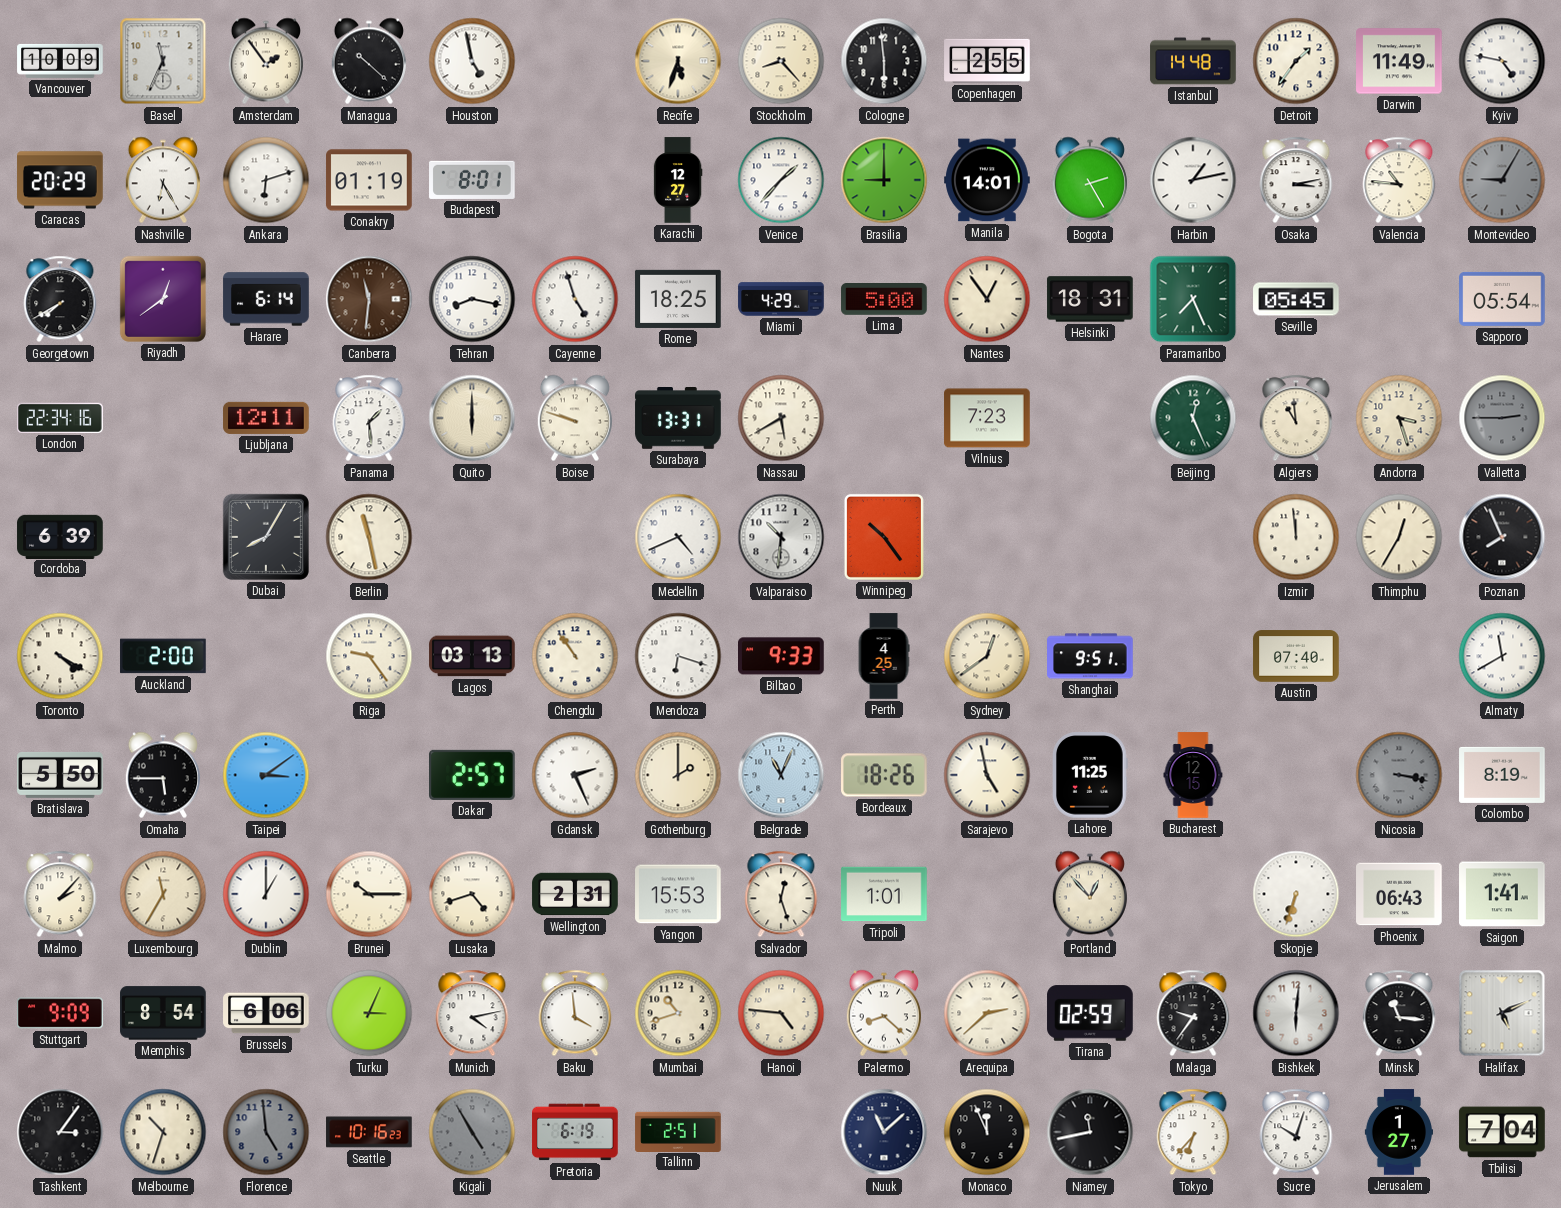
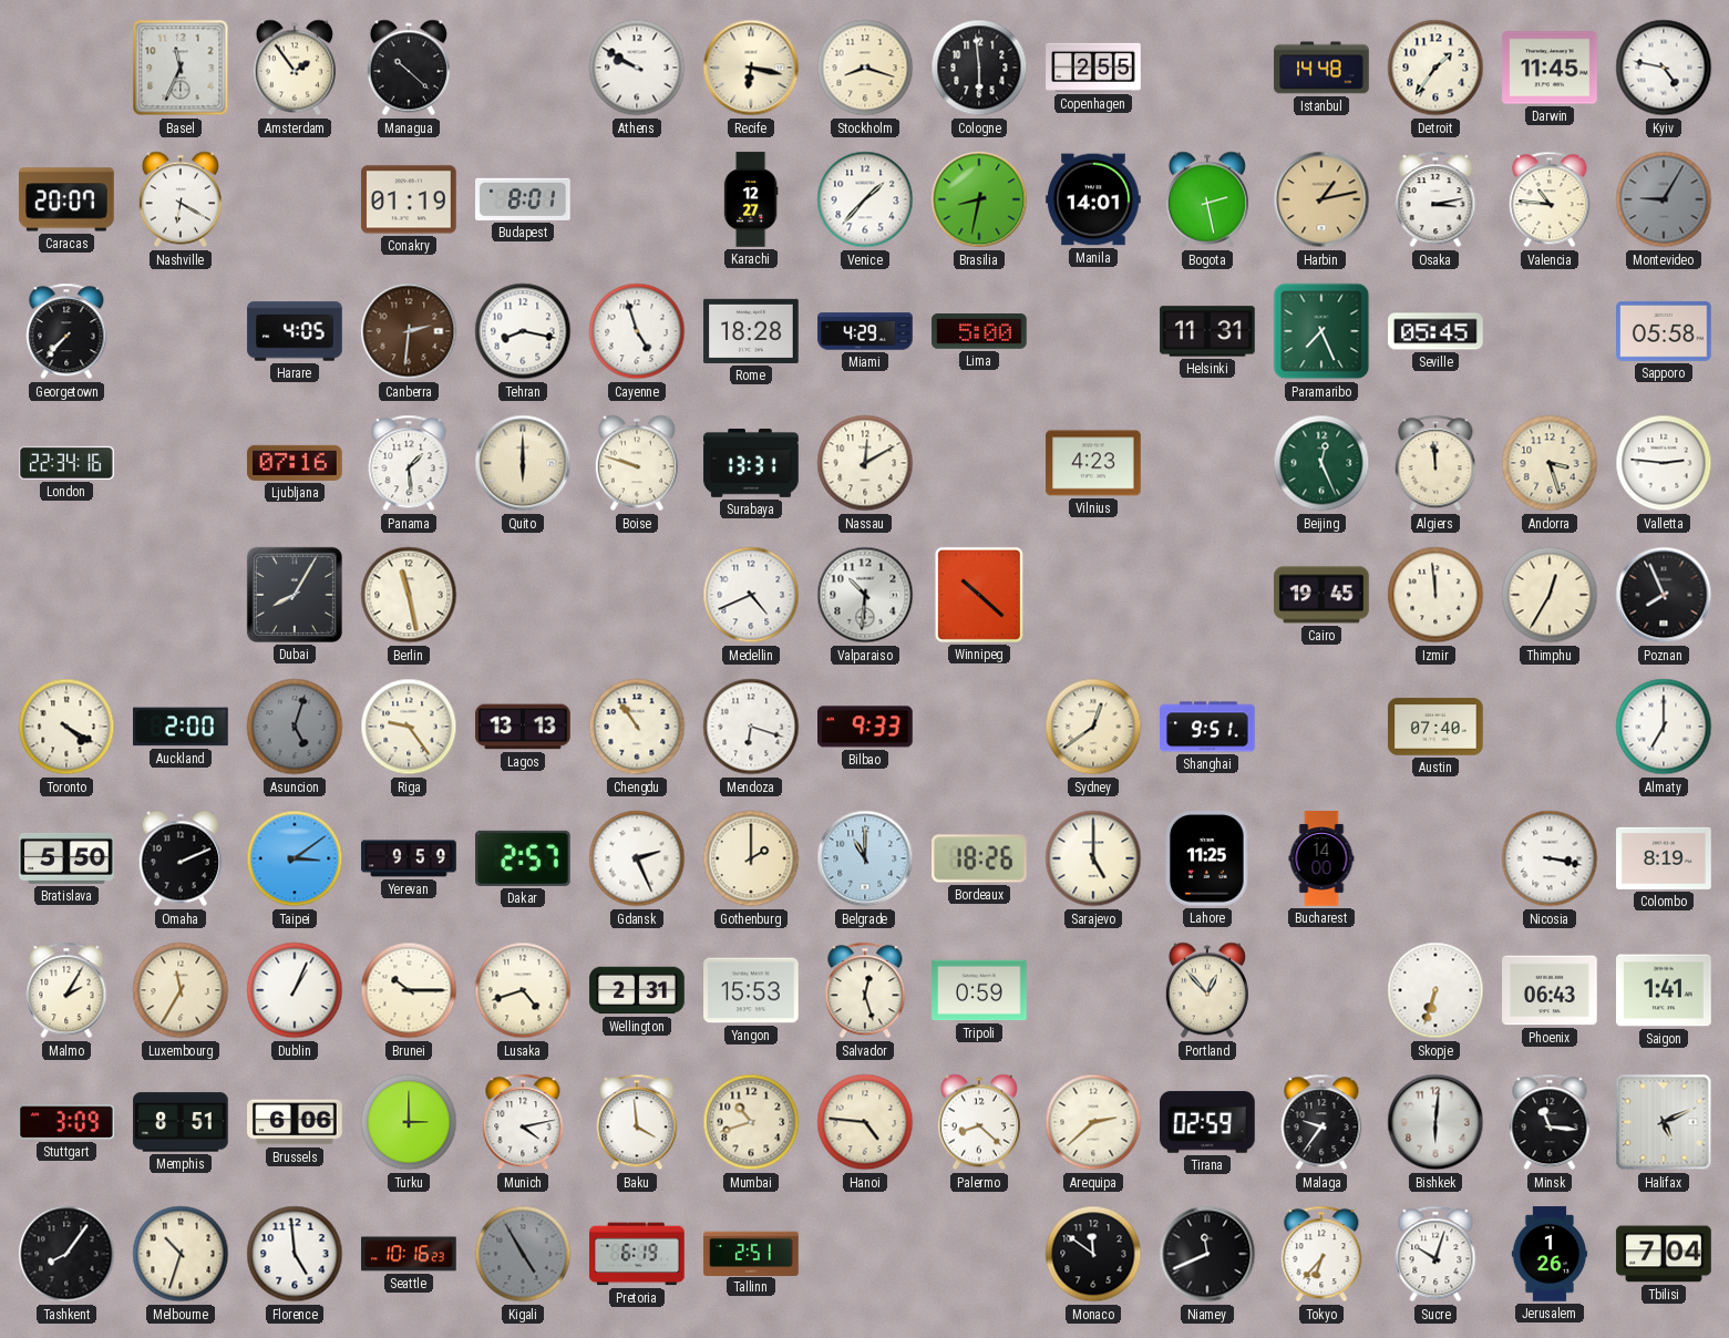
Vancouver: 10:09 -> none (60, 61)
Houston: 4:58 -> none (472, 61)
Athens: none -> 9:50 (637, 68)
Recife: 5:33 -> 6:17 (751, 68)
Stockholm: 8:23 -> 8:18 (865, 68)
Darwin: 11:49 -> 11:45 (1550, 68)
Caracas: 20:29 -> 20:07 (66, 199)
Nashville: 6:25 -> 6:20 (181, 199)
Ankara: 6:12 -> none (266, 180)
Brasilia: 9:00 -> 8:32 (979, 199)
Bogota: 2:25 -> 2:28 (1207, 199)
Harbin dial: white -> champagne (1321, 199)
Georgetown: 7:40 -> 7:37 (66, 331)
Riyadh: 12:39 -> none (163, 299)
Harare: 6:14 -> 4:05 (295, 331)
Canberra: 11:31 -> 2:31 (409, 331)
Rome: 18:25 -> 18:28 (751, 331)
Nantes: 12:54 -> none (987, 299)
Helsinki: 18:31 -> 11:31 (1207, 331)
Sapporo: 05:54 -> 05:58 (1664, 331)
Ljubljana: 12:11 -> 07:16 (295, 463)
Nassau: 5:40 -> 12:10 (865, 463)
Vilnius: 7:23 -> 4:23 (1093, 463)
Algiers: 10:59 -> 11:59 (1435, 463)
Valletta: 2:45 -> 2:46 (1664, 463)
Valletta dial: grey -> white (1664, 463)
Cordoba: 6:39 -> none (60, 536)
Winnipeg: 10:24 -> 10:22 (979, 595)
Cairo: none -> 19:45 (1321, 595)
Asuncion: none -> 5:03 (295, 727)
Lagos: 03:13 -> 13:13 (523, 727)
Perth: 4:25 -> none (884, 656)
Almaty: 11:40 -> 7:00 (1664, 727)
Omaha: 5:45 -> 2:11 (181, 858)
Yerevan: none -> 9:59 (409, 858)
Belgrade: 11:04 -> 11:00 (865, 858)
Sarajevo: 4:58 -> 5:00 (1093, 858)
Bucharest: 12:15 -> 14:00 (1321, 858)
Nicosia dial: grey -> white (1550, 858)
Malmo: 2:07 -> 2:05 (66, 990)
Dublin: 1:00 -> 1:04 (295, 990)
Tripoli: 1:01 -> 0:59 (979, 990)
Stuttgart: 9:09 -> 3:09 (66, 1122)
Memphis: 8:54 -> 8:51 (181, 1122)
Turku: 3:04 -> 3:00 (409, 1122)
Tashkent: 3:06 -> 8:06 (66, 1254)
Florence dial: grey -> white (295, 1254)
Nuuk: 11:08 -> none (884, 1132)
Monaco: 11:56 -> 11:51 (1093, 1254)
Niamey: 11:43 -> 11:41 (1207, 1254)
Jerusalem: 1:27 -> 1:26 (1548, 1254)
